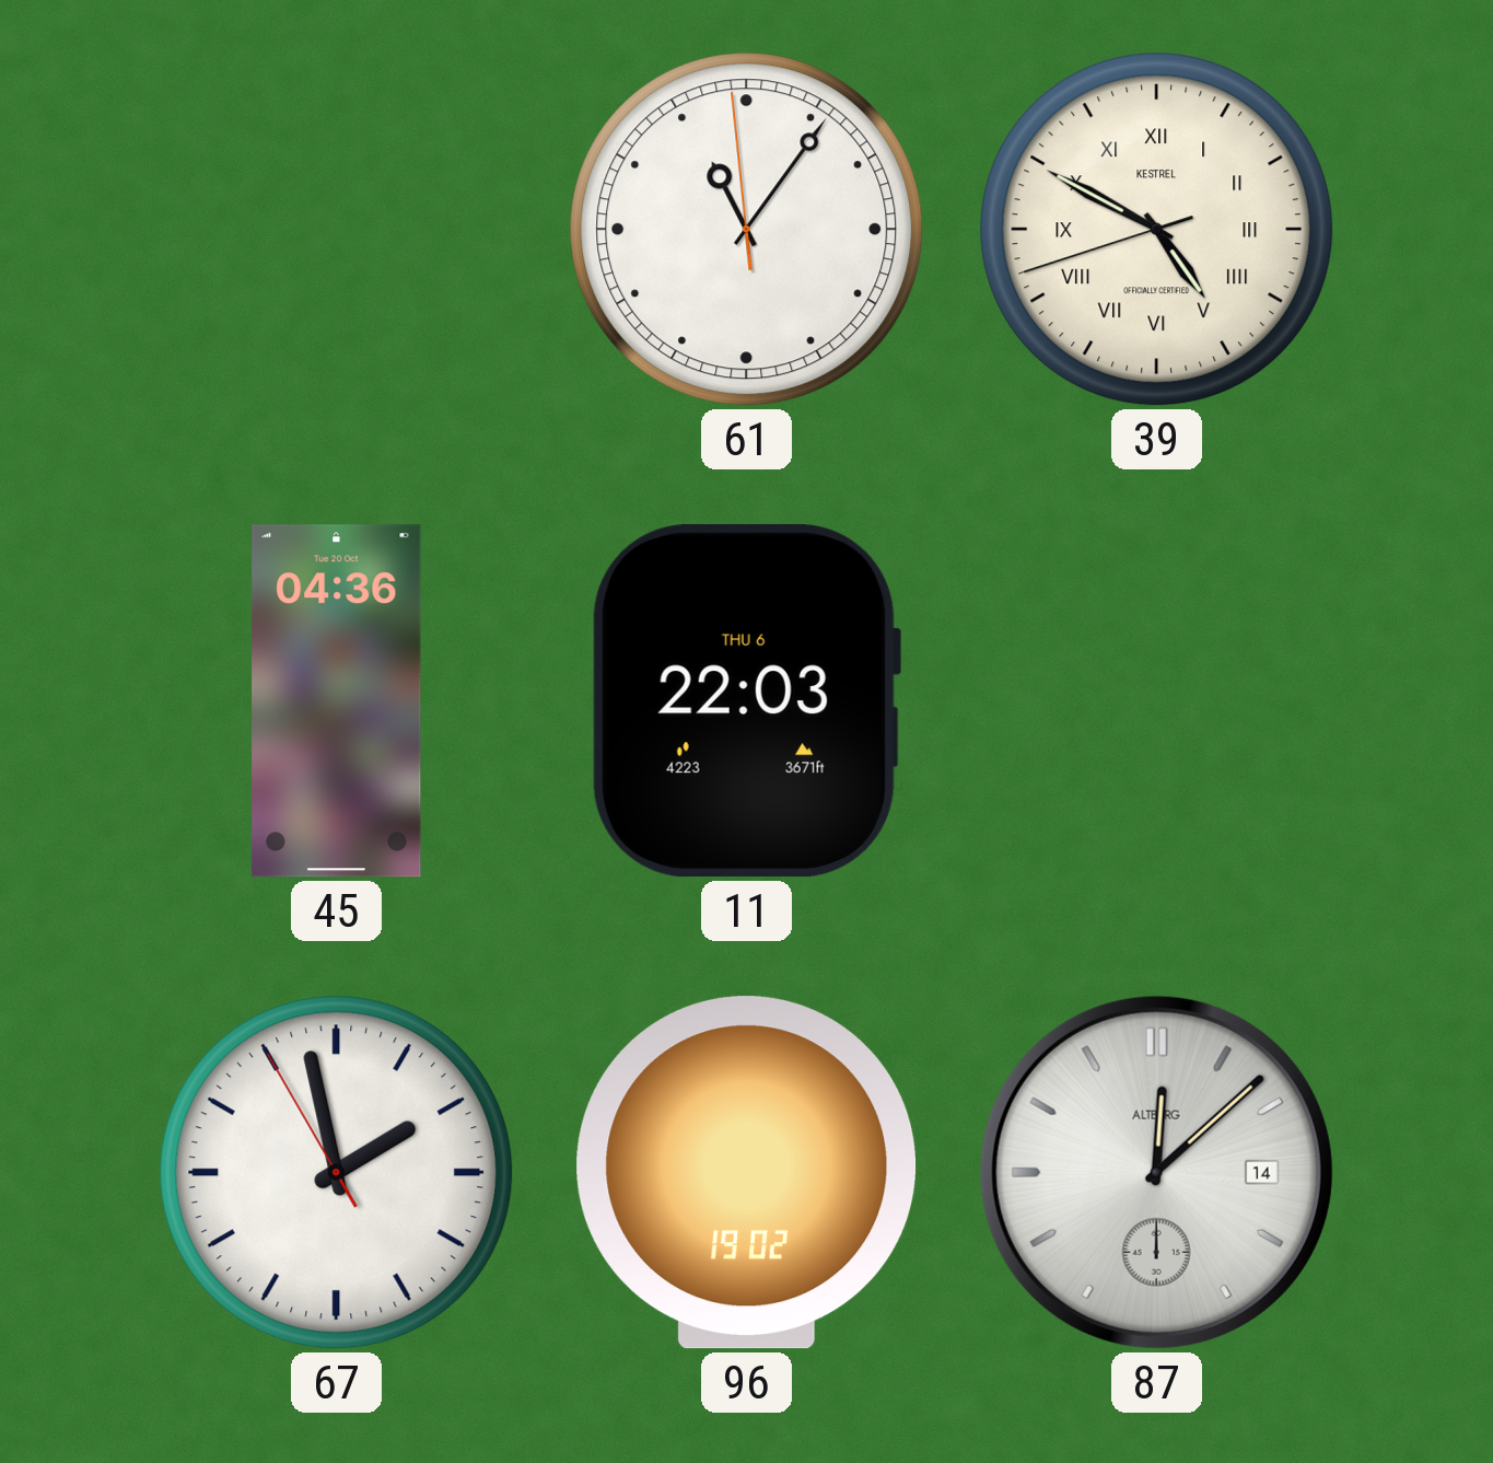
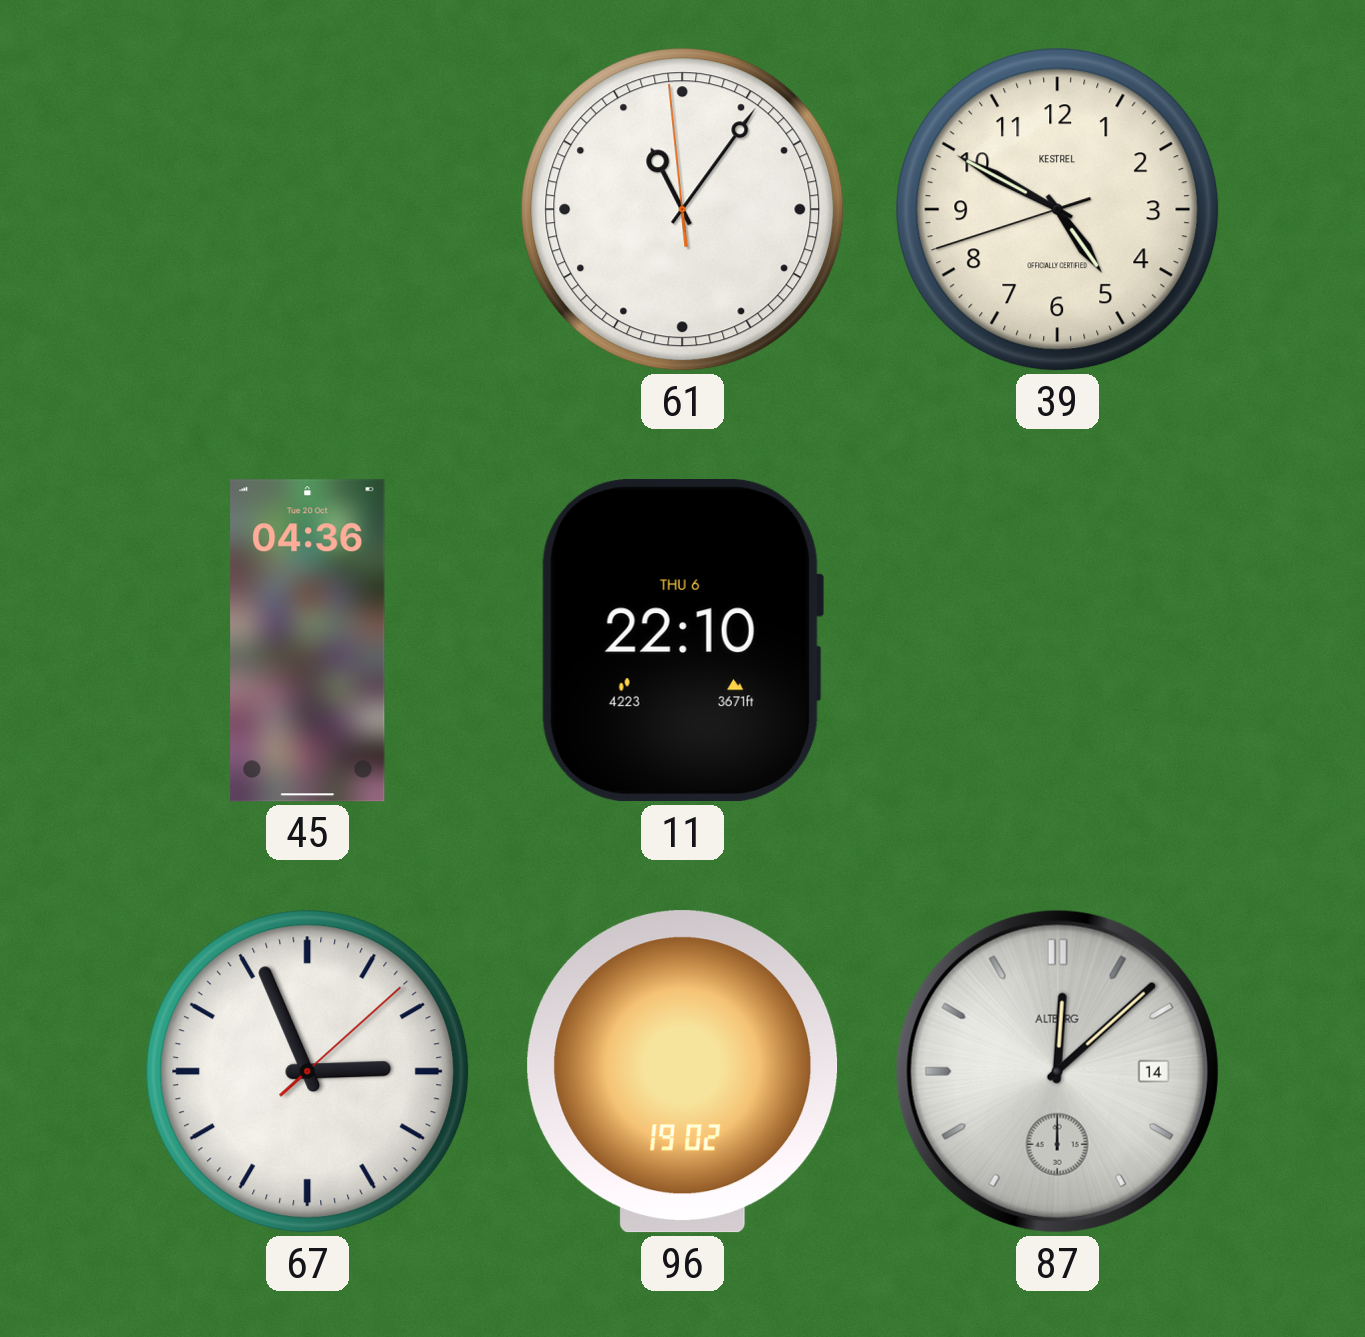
39 numerals: Roman -> Arabic (1058, 210)
11: 22:03 -> 22:10 (682, 641)
67: 1:57 -> 2:56 (308, 1072)
